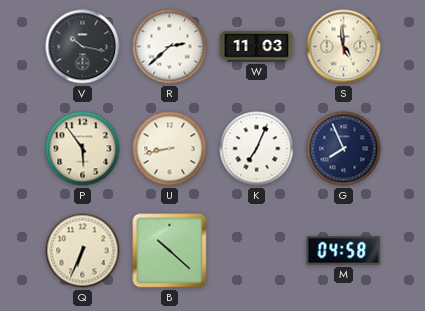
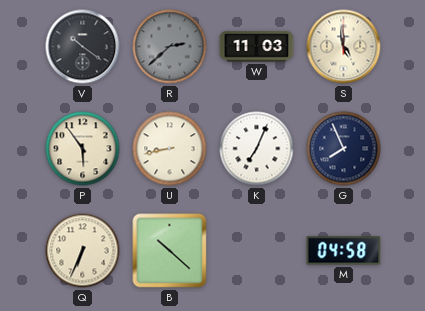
V: 10:17 -> 10:21 (83, 47)
R dial: white -> grey (170, 47)
